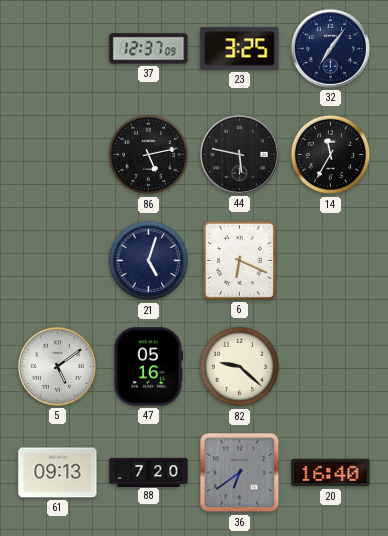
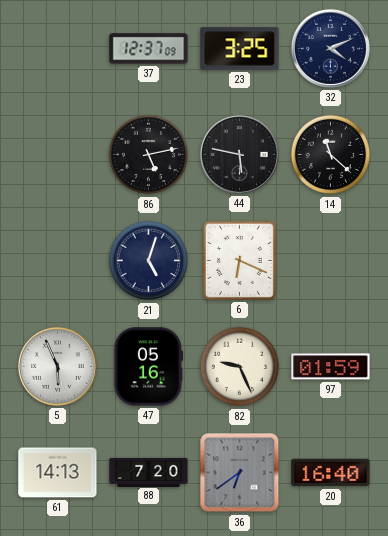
32: 7:06 -> 4:11 (330, 48)
14: 11:35 -> 11:22 (331, 155)
5: 5:09 -> 5:56 (57, 366)
82: 9:22 -> 9:26 (240, 367)
97: none -> 01:59 (331, 367)
61: 09:13 -> 14:13 (58, 473)
